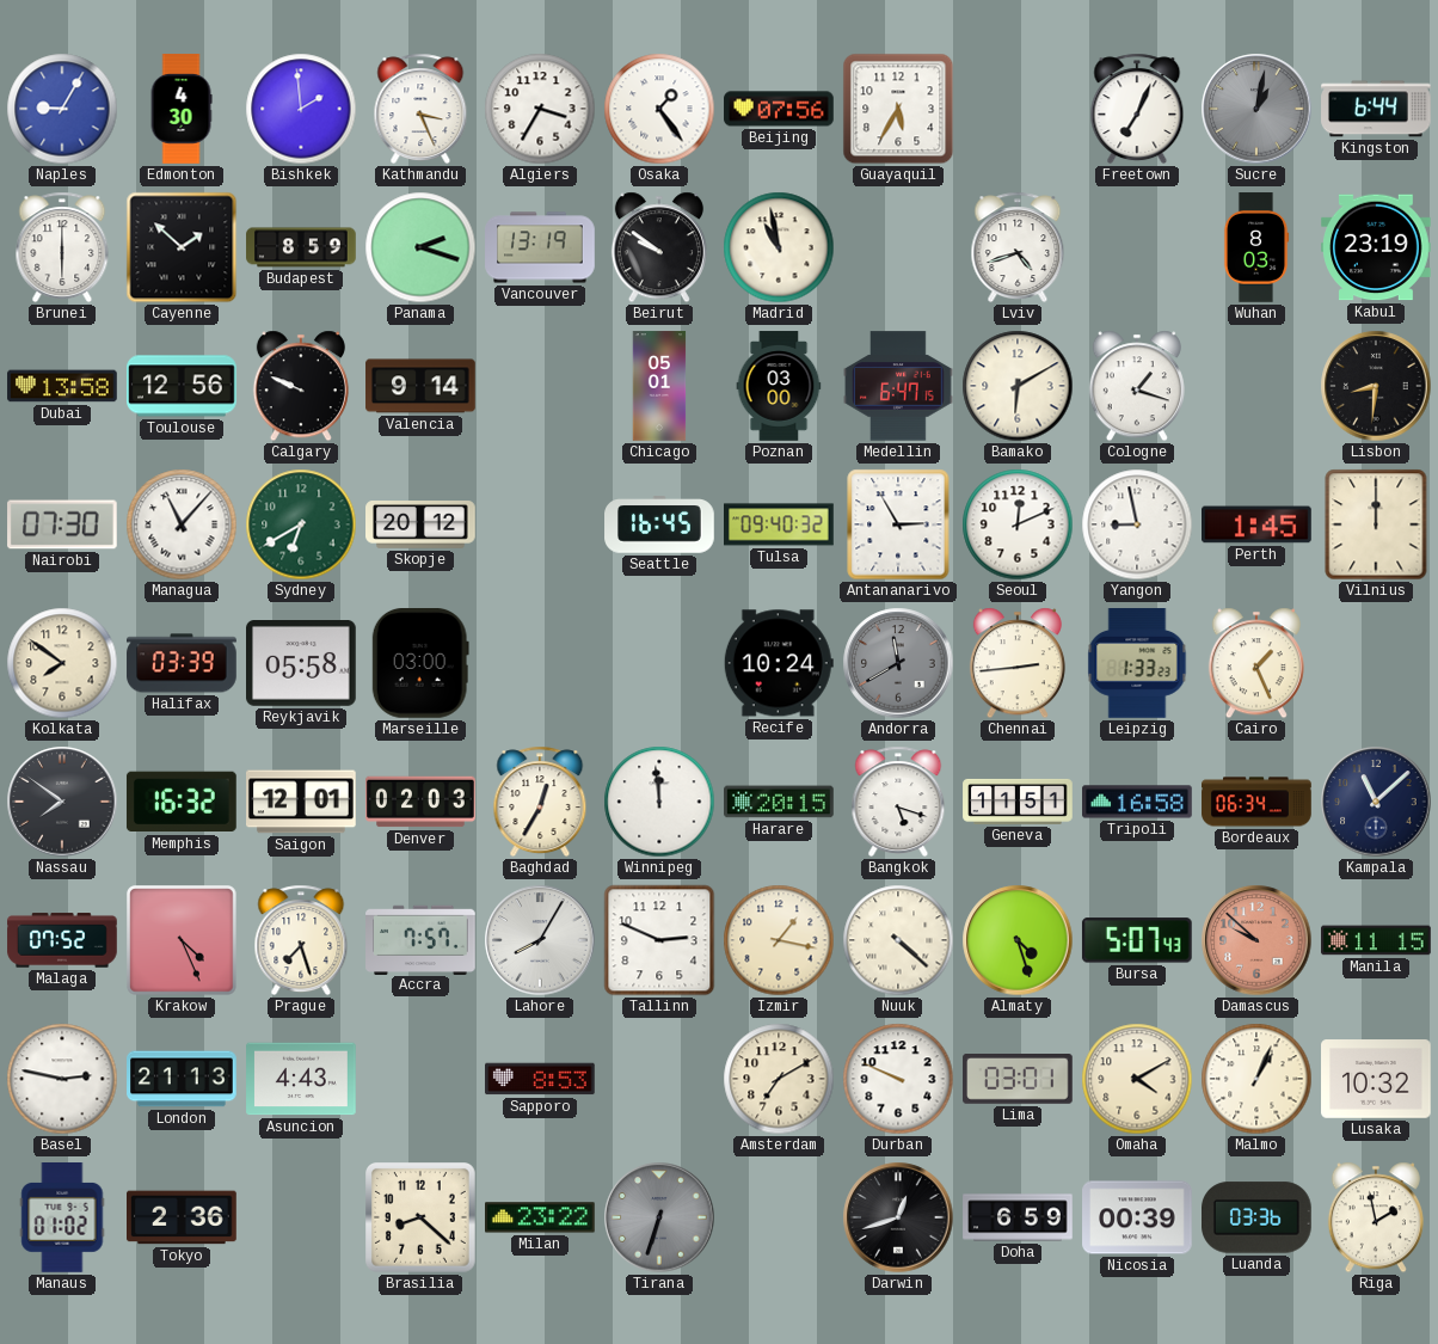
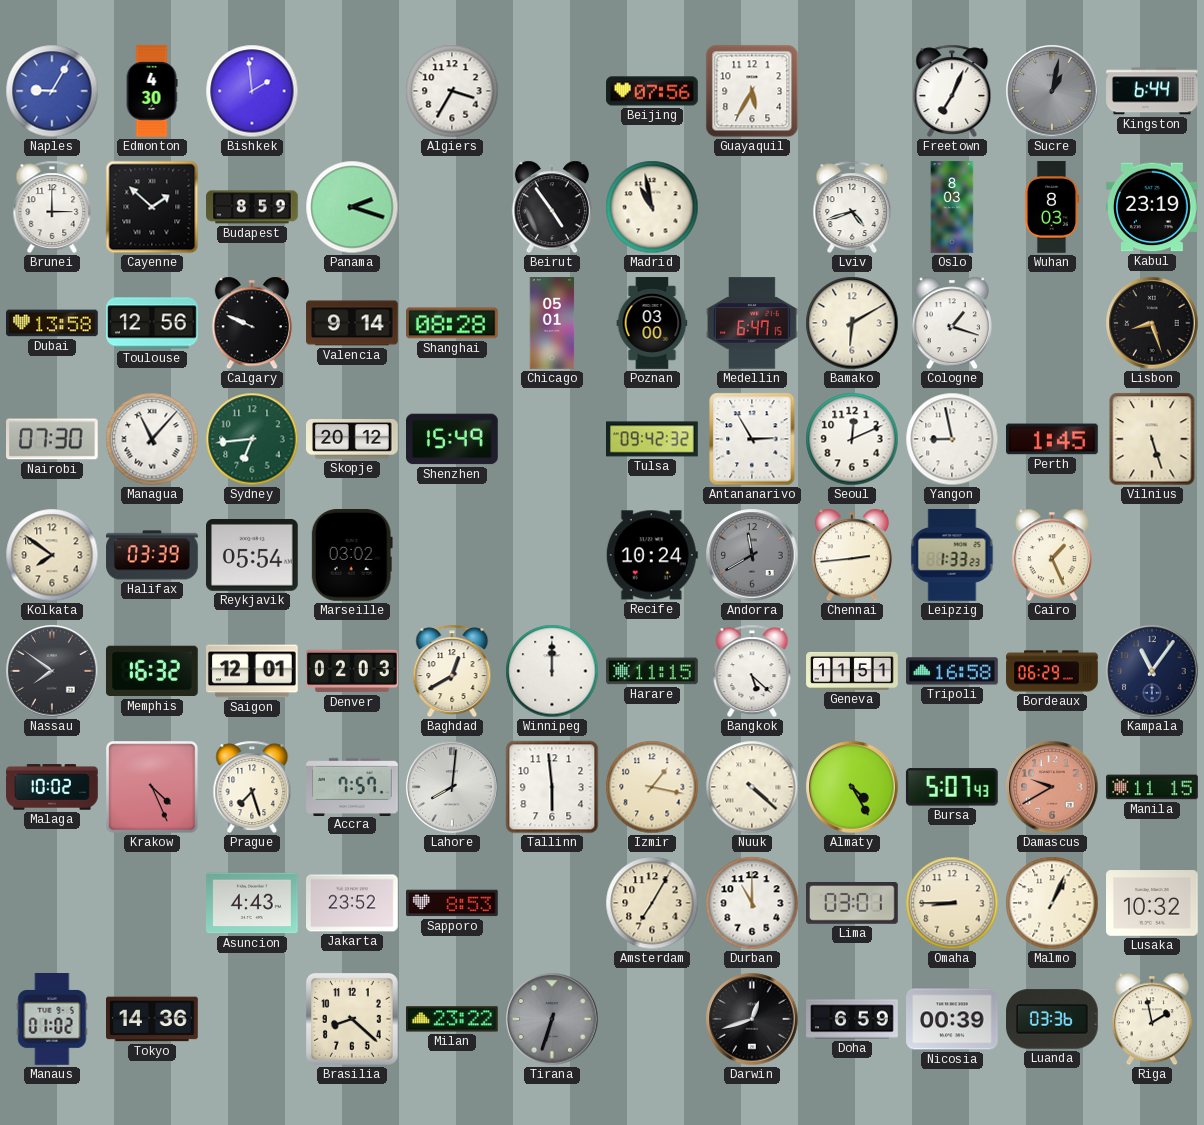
Kathmandu: 3:26 -> none (420, 109)
Osaka: 1:24 -> none (659, 109)
Brunei: 6:00 -> 3:00 (52, 207)
Vancouver: 13:19 -> none (540, 247)
Beirut: 9:51 -> 4:54 (552, 207)
Oslo: none -> 8:03 (952, 207)
Shanghai: none -> 08:28 (453, 323)
Lisbon: 8:31 -> 8:27 (1152, 323)
Sydney: 6:40 -> 6:44 (252, 439)
Shenzhen: none -> 15:49 (453, 439)
Seattle: 16:45 -> none (659, 524)
Tulsa: 09:40 -> 09:42 (652, 439)
Vilnius: 12:00 -> 5:27 (1152, 439)
Reykjavik: 05:58 -> 05:54 (253, 556)
Marseille: 03:00 -> 03:02 (352, 556)
Baghdad: 12:35 -> 12:40 (452, 671)
Winnipeg: 11:59 -> 12:00 (552, 671)
Harare: 20:15 -> 11:15 (652, 671)
Bangkok: 5:18 -> 5:22 (752, 671)
Bordeaux: 06:34 -> 06:29 (1052, 671)
Kampala: 11:08 -> 11:06 (1152, 671)
Malaga: 07:52 -> 10:02 (52, 787)
Lahore: 8:05 -> 8:01 (452, 787)
Tallinn: 2:49 -> 5:59 (552, 787)
Almaty: 4:27 -> 4:25 (852, 787)
Damascus: 9:52 -> 9:40 (1052, 787)
Basel: 2:47 -> none (62, 1079)
London: 21:13 -> none (182, 1079)
Jakarta: none -> 23:52 (353, 903)
Amsterdam: 7:10 -> 7:05 (652, 903)
Durban: 9:49 -> 11:00 (752, 903)
Omaha: 4:10 -> 8:45 (952, 903)
Tokyo: 2:36 -> 14:36 (153, 1019)
